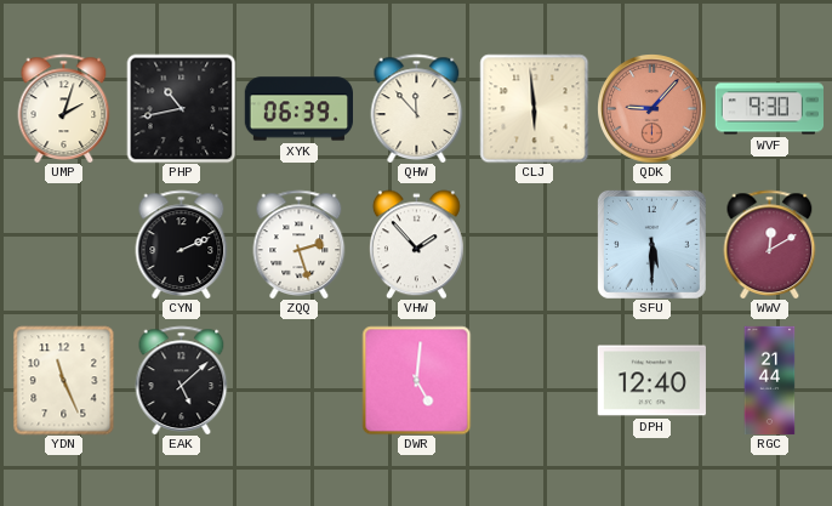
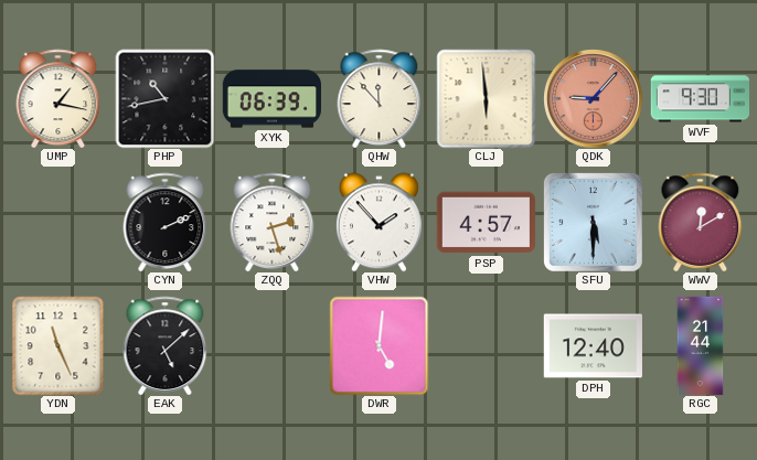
UMP: 2:03 -> 1:17 (58, 98)
PSP: none -> 4:57 (486, 223)
